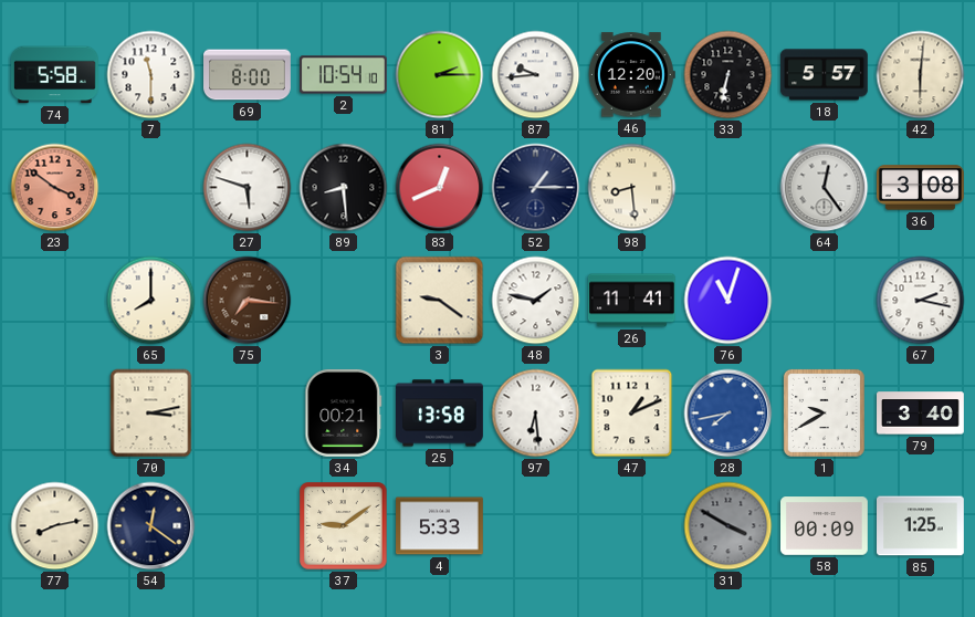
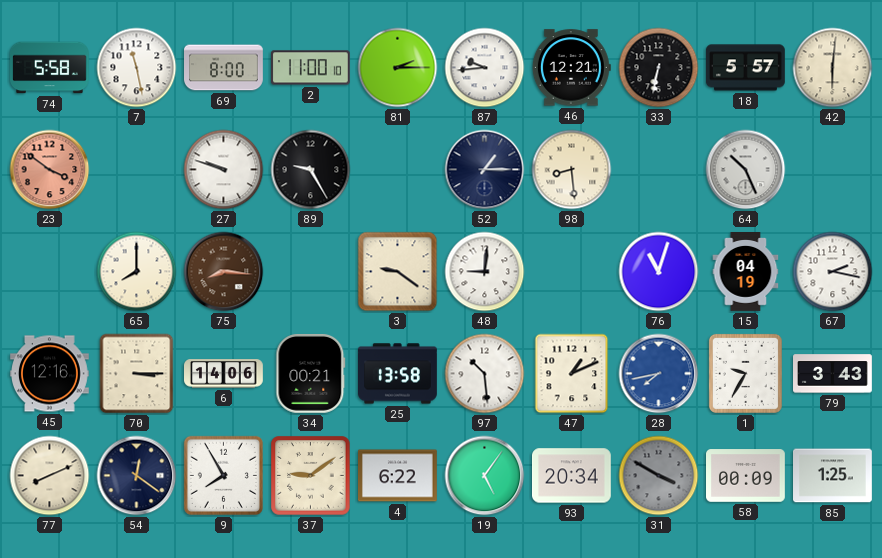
7: 11:30 -> 11:28 (137, 68)
2: 10:54 -> 11:00 (311, 68)
46: 12:20 -> 12:21 (571, 68)
27: 5:48 -> 9:48 (224, 170)
89: 8:29 -> 9:25 (311, 170)
83: 12:41 -> none (440, 188)
64: 12:24 -> 10:26 (746, 170)
36: 3:08 -> none (921, 188)
75: 7:16 -> 8:16 (224, 272)
48: 1:47 -> 9:01 (485, 272)
26: 11:41 -> none (632, 301)
15: none -> 04:19 (746, 272)
45: none -> 12:16 (50, 374)
70: 3:13 -> 3:15 (137, 374)
6: none -> 14:06 (224, 374)
97: 6:29 -> 10:29 (485, 374)
1: 9:40 -> 9:35 (745, 373)
79: 3:40 -> 3:43 (833, 374)
77: 8:13 -> 8:11 (50, 476)
9: none -> 7:55 (223, 475)
4: 5:33 -> 6:22 (398, 476)
19: none -> 5:06 (485, 476)
93: none -> 20:34 (572, 476)
